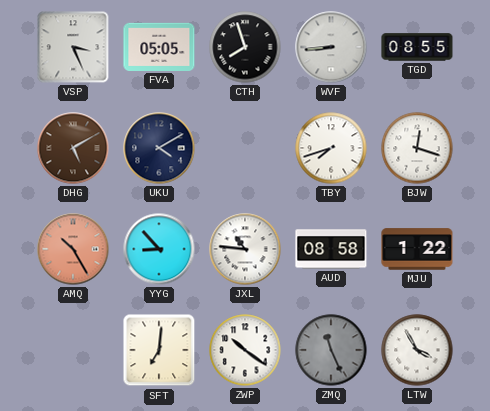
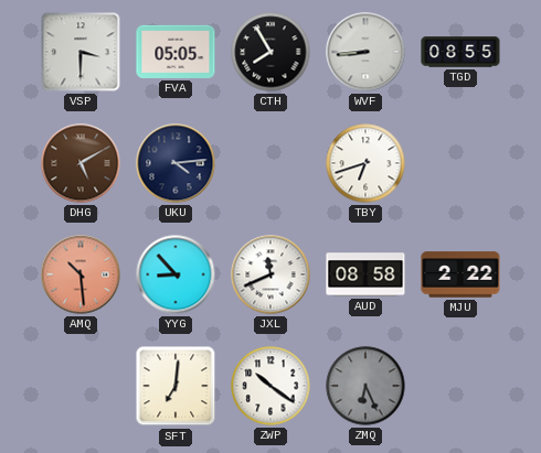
VSP: 3:26 -> 3:30 (81, 52)
CTH: 7:57 -> 7:55 (270, 52)
UKU: 4:10 -> 4:14 (176, 163)
TBY: 7:42 -> 6:42 (365, 163)
BJW: 12:18 -> none (417, 148)
AMQ: 10:25 -> 10:29 (81, 274)
JXL: 10:46 -> 11:41 (270, 274)
MJU: 1:22 -> 2:22 (460, 274)
ZMQ: 11:26 -> 6:26 (365, 386)
LTW: 3:55 -> none (417, 350)
